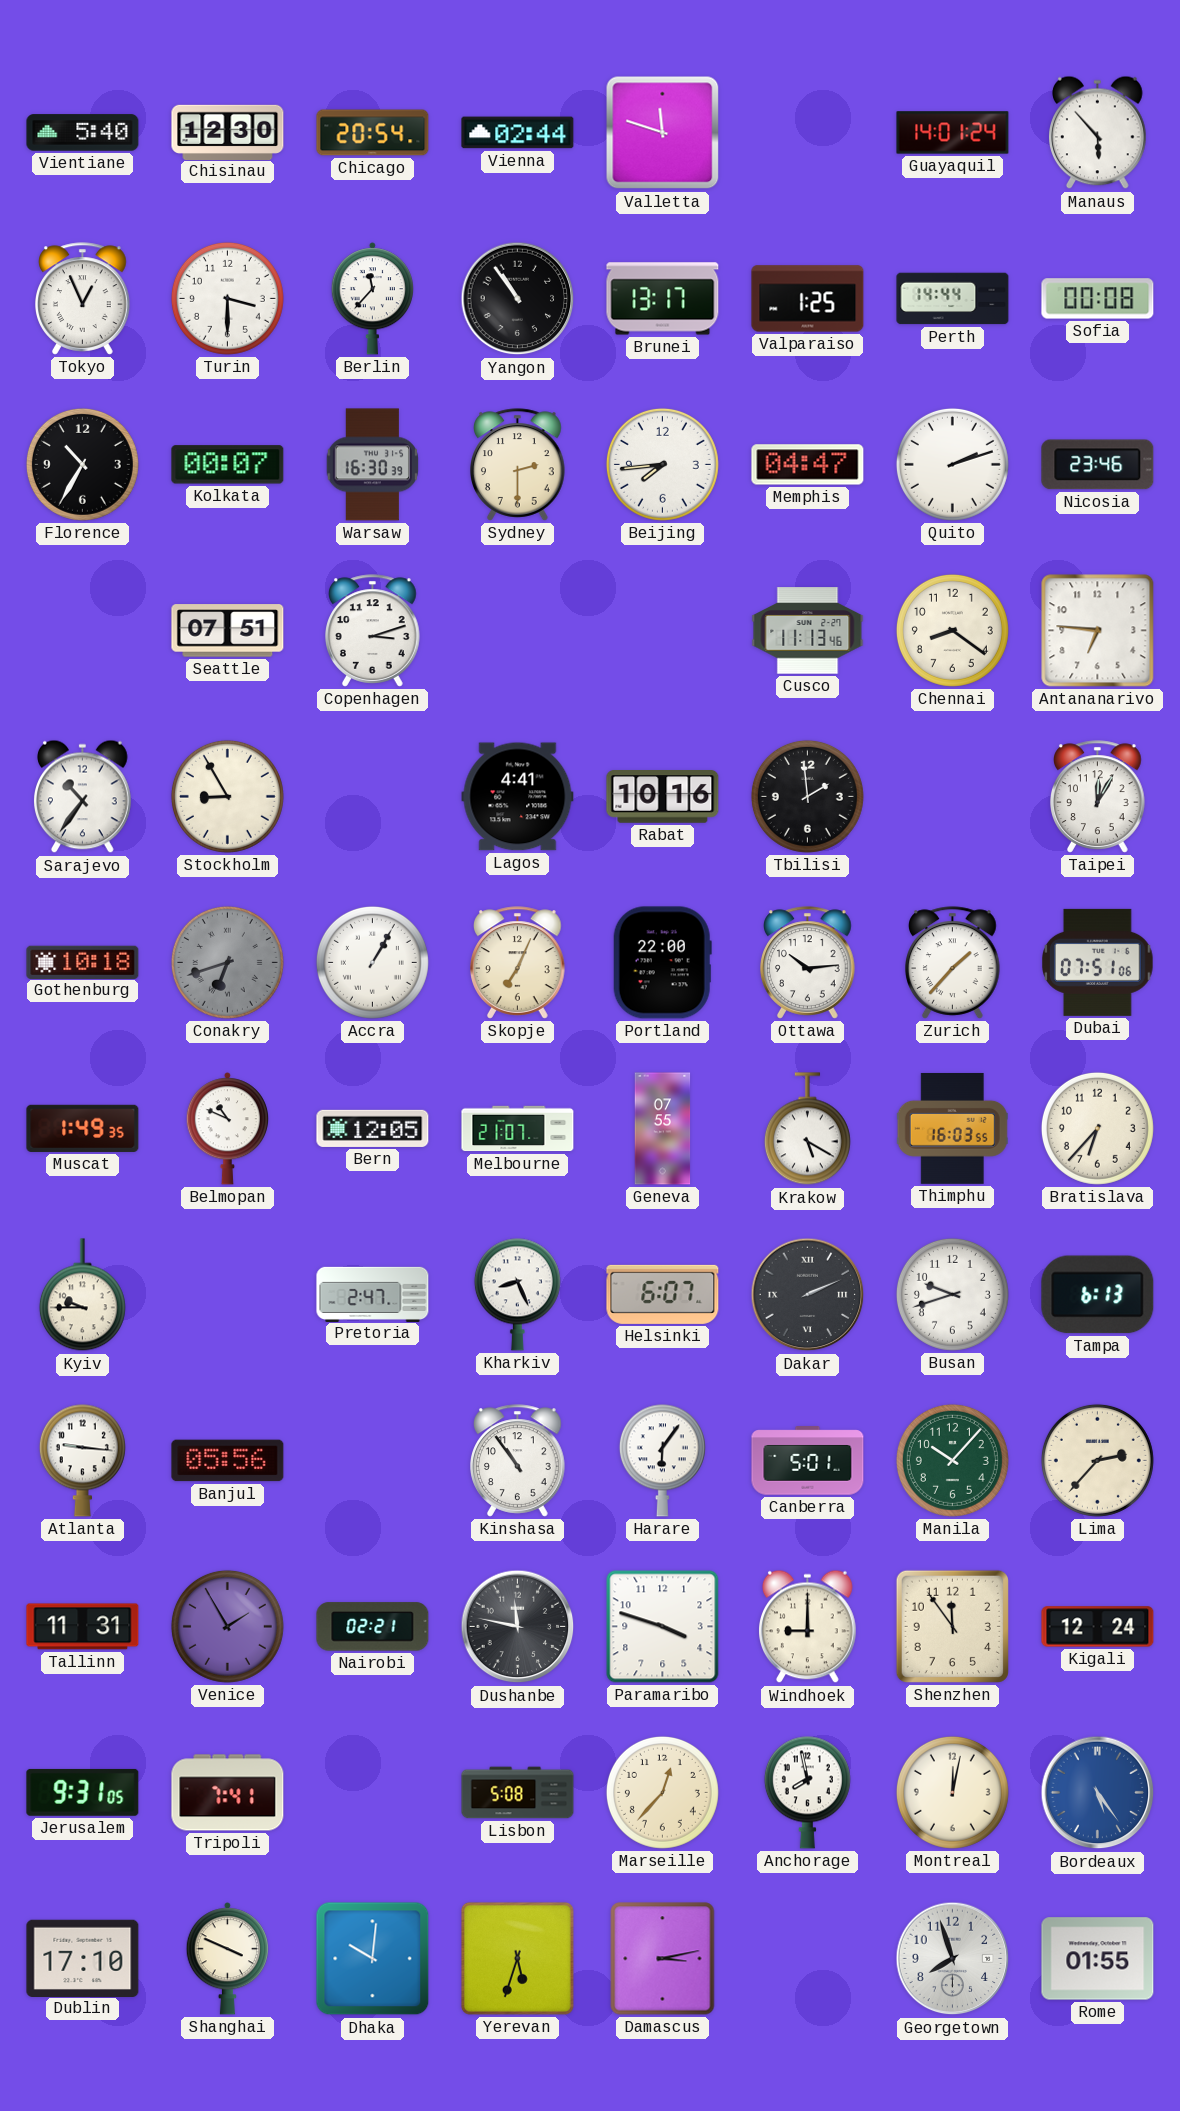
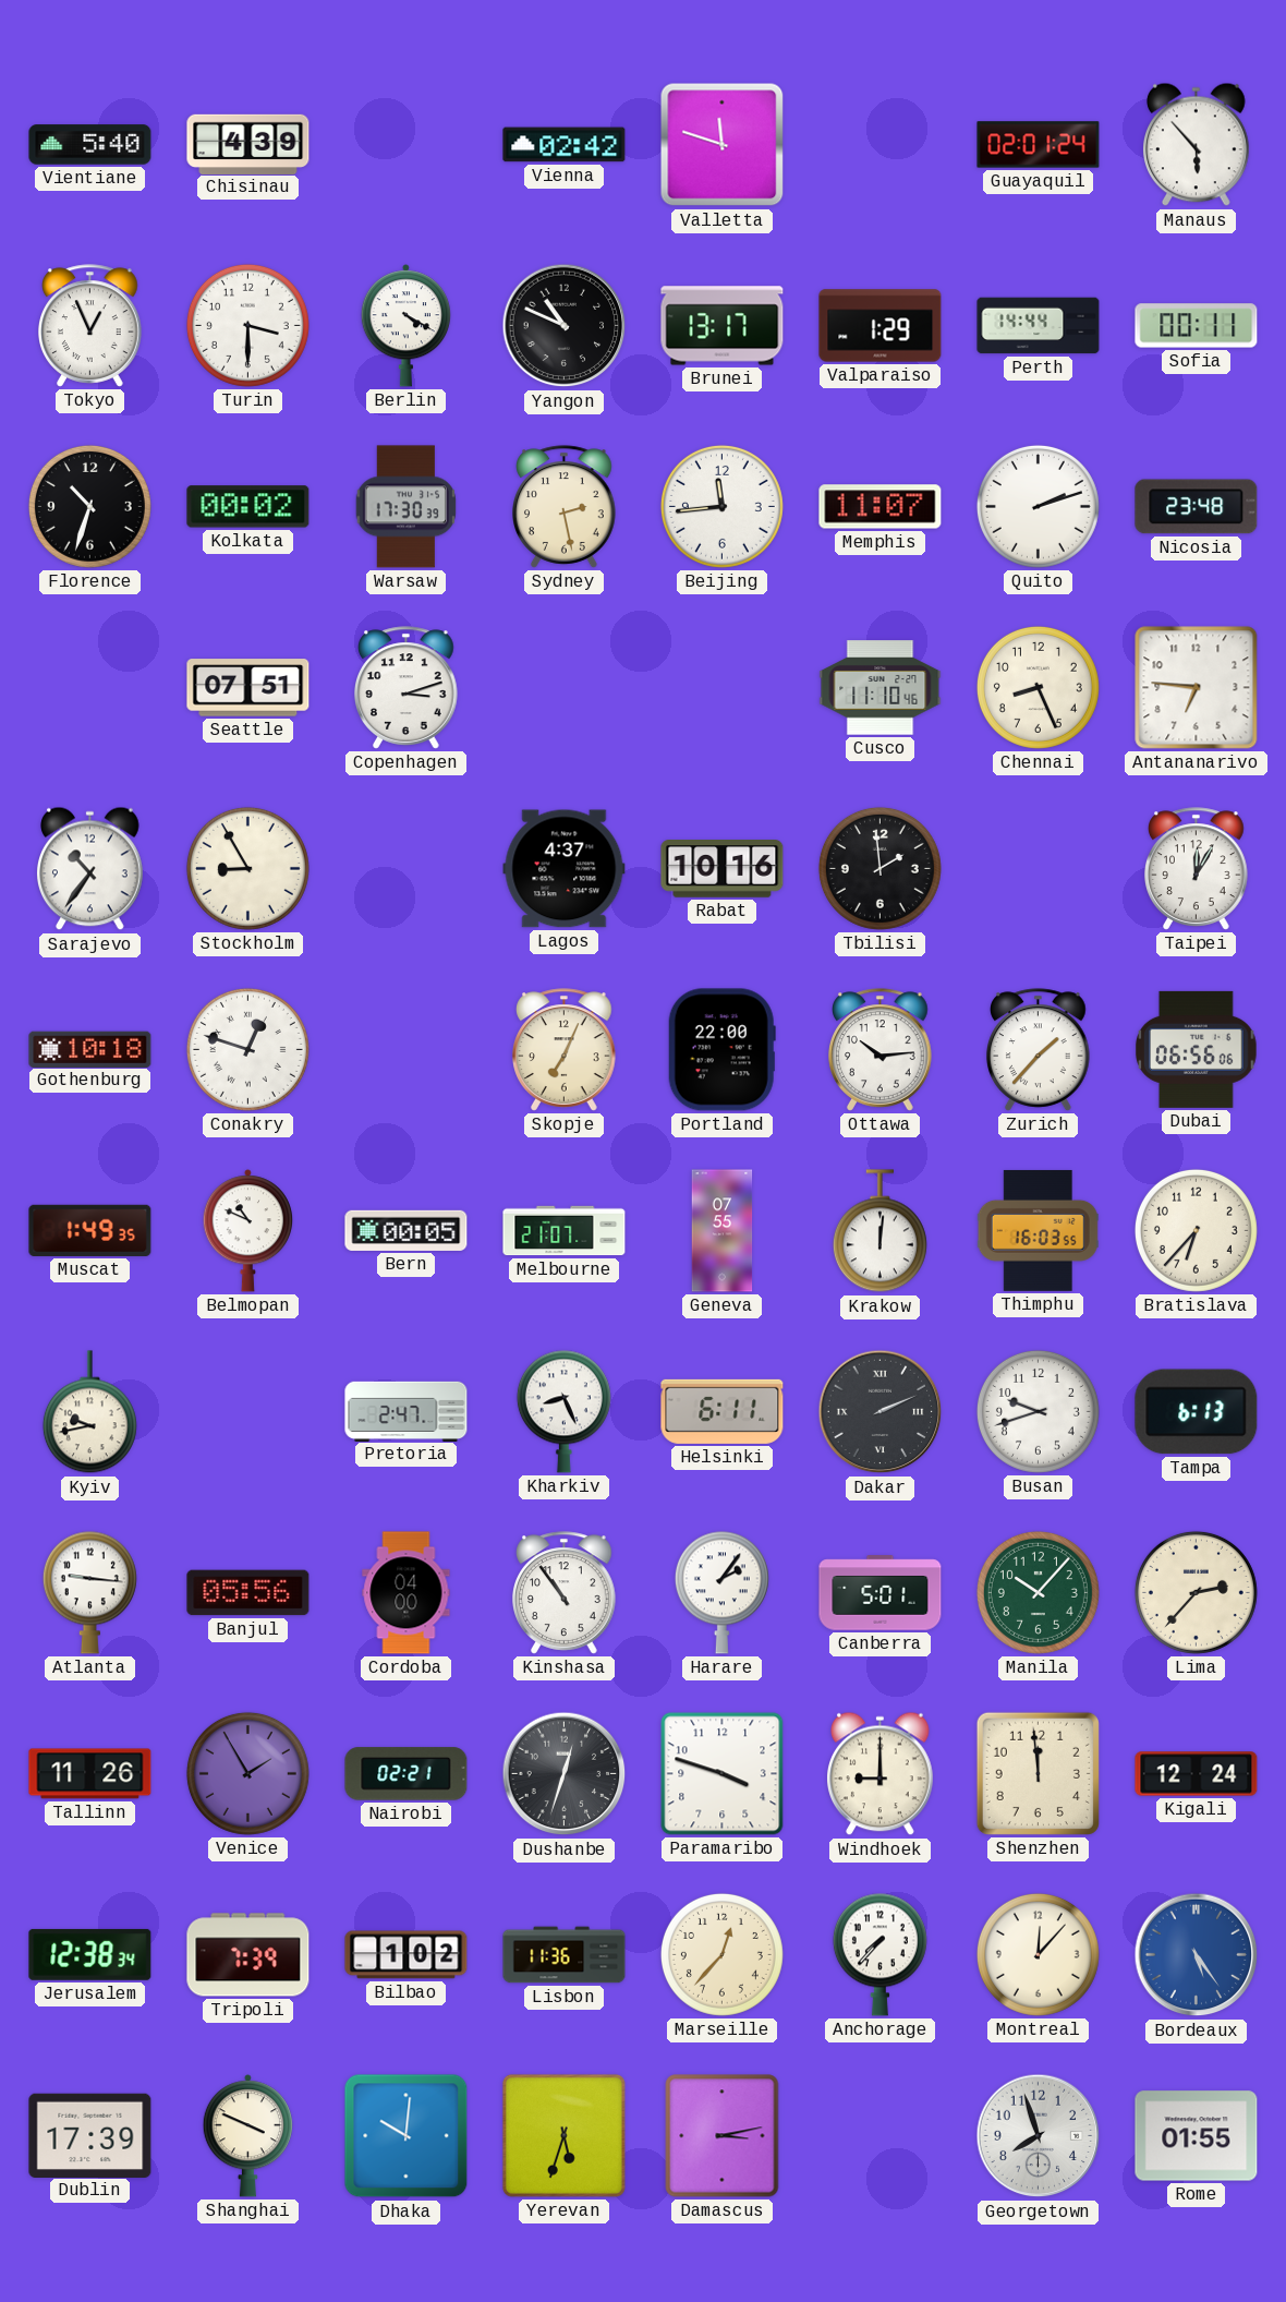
Chisinau: 12:30 -> 4:39 (248, 144)
Chicago: 20:54 -> none (373, 133)
Vienna: 02:44 -> 02:42 (565, 145)
Guayaquil: 14:01 -> 02:01 (1039, 145)
Berlin: 11:37 -> 4:20 (405, 326)
Yangon: 10:54 -> 10:49 (565, 326)
Valparaiso: 1:25 -> 1:29 (881, 326)
Sofia: 00:08 -> 00:11 (1197, 326)
Florence: 10:35 -> 10:33 (89, 506)
Kolkata: 00:07 -> 00:02 (248, 507)
Warsaw: 16:30 -> 17:30 (407, 507)
Sydney: 2:30 -> 2:28 (565, 507)
Beijing: 7:44 -> 11:44 (721, 506)
Memphis: 04:47 -> 11:07 (881, 507)
Nicosia: 23:46 -> 23:48 (1197, 507)
Cusco: 11:13 -> 11:10 (881, 688)
Chennai: 8:21 -> 8:26 (1038, 687)
Lagos: 4:41 -> 4:37 (565, 869)
Conakry: 6:42 -> 12:48 (247, 1049)
Conakry dial: grey -> white (247, 1049)
Accra: 1:05 -> none (372, 962)
Dubai: 07:51 -> 06:56 (1197, 1049)
Bern: 12:05 -> 00:05 (407, 1230)
Krakow: 5:20 -> 12:01 (879, 1231)
Kyiv: 9:45 -> 9:43 (89, 1412)
Helsinki: 6:07 -> 6:11 (723, 1411)
Cordoba: none -> 04:00 (407, 1593)
Harare: 6:06 -> 2:06 (721, 1592)
Tallinn: 11:31 -> 11:26 (90, 1774)
Dushanbe: 11:47 -> 12:33 (565, 1774)
Shenzhen: 11:54 -> 11:59 (1038, 1773)
Jerusalem: 9:31 -> 12:38 (90, 1954)
Tripoli: 7:41 -> 7:39 (248, 1955)
Bilbao: none -> 1:02 (407, 1955)
Lisbon: 5:08 -> 11:36 (565, 1955)
Anchorage: 7:58 -> 7:37 (879, 1954)
Montreal: 12:02 -> 12:07 (1038, 1954)
Dublin: 17:10 -> 17:39 (90, 2135)
